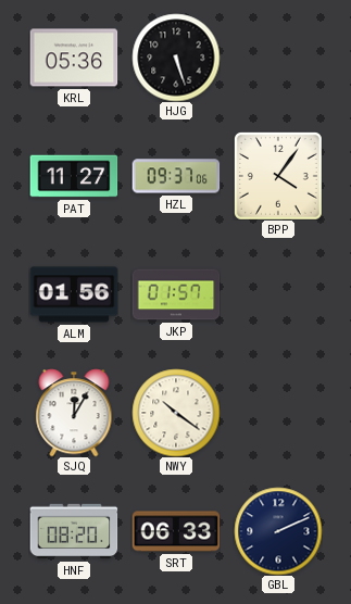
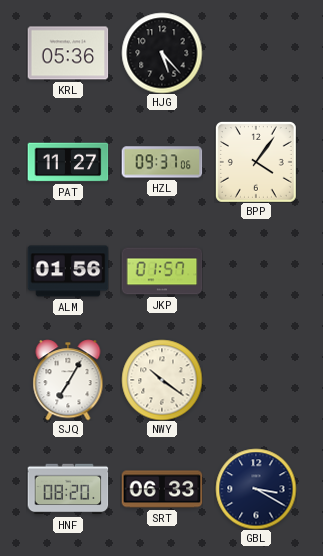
HJG: 5:27 -> 5:23 (162, 53)
SJQ: 12:05 -> 7:05 (68, 380)
GBL: 2:11 -> 3:20 (256, 489)
